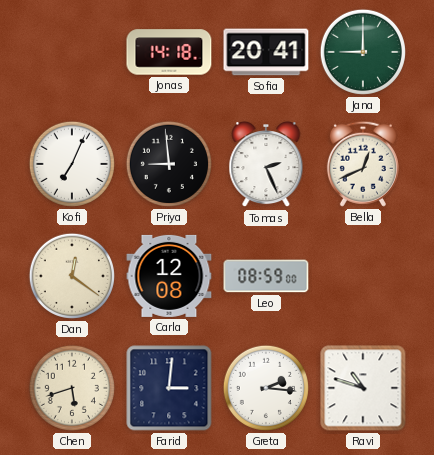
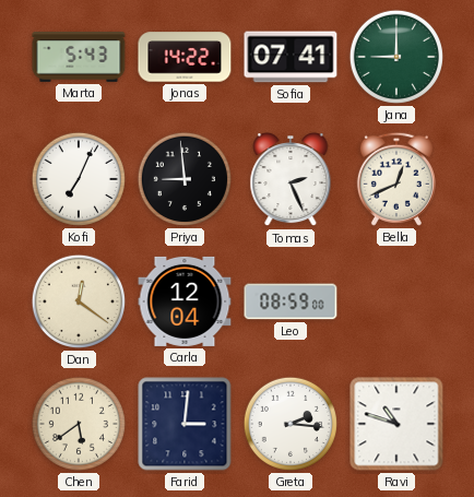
Marta: none -> 5:43 (79, 58)
Jonas: 14:18 -> 14:22 (185, 57)
Sofia: 20:41 -> 07:41 (291, 57)
Carla: 12:08 -> 12:04 (185, 301)
Chen: 5:42 -> 5:39 (79, 424)
